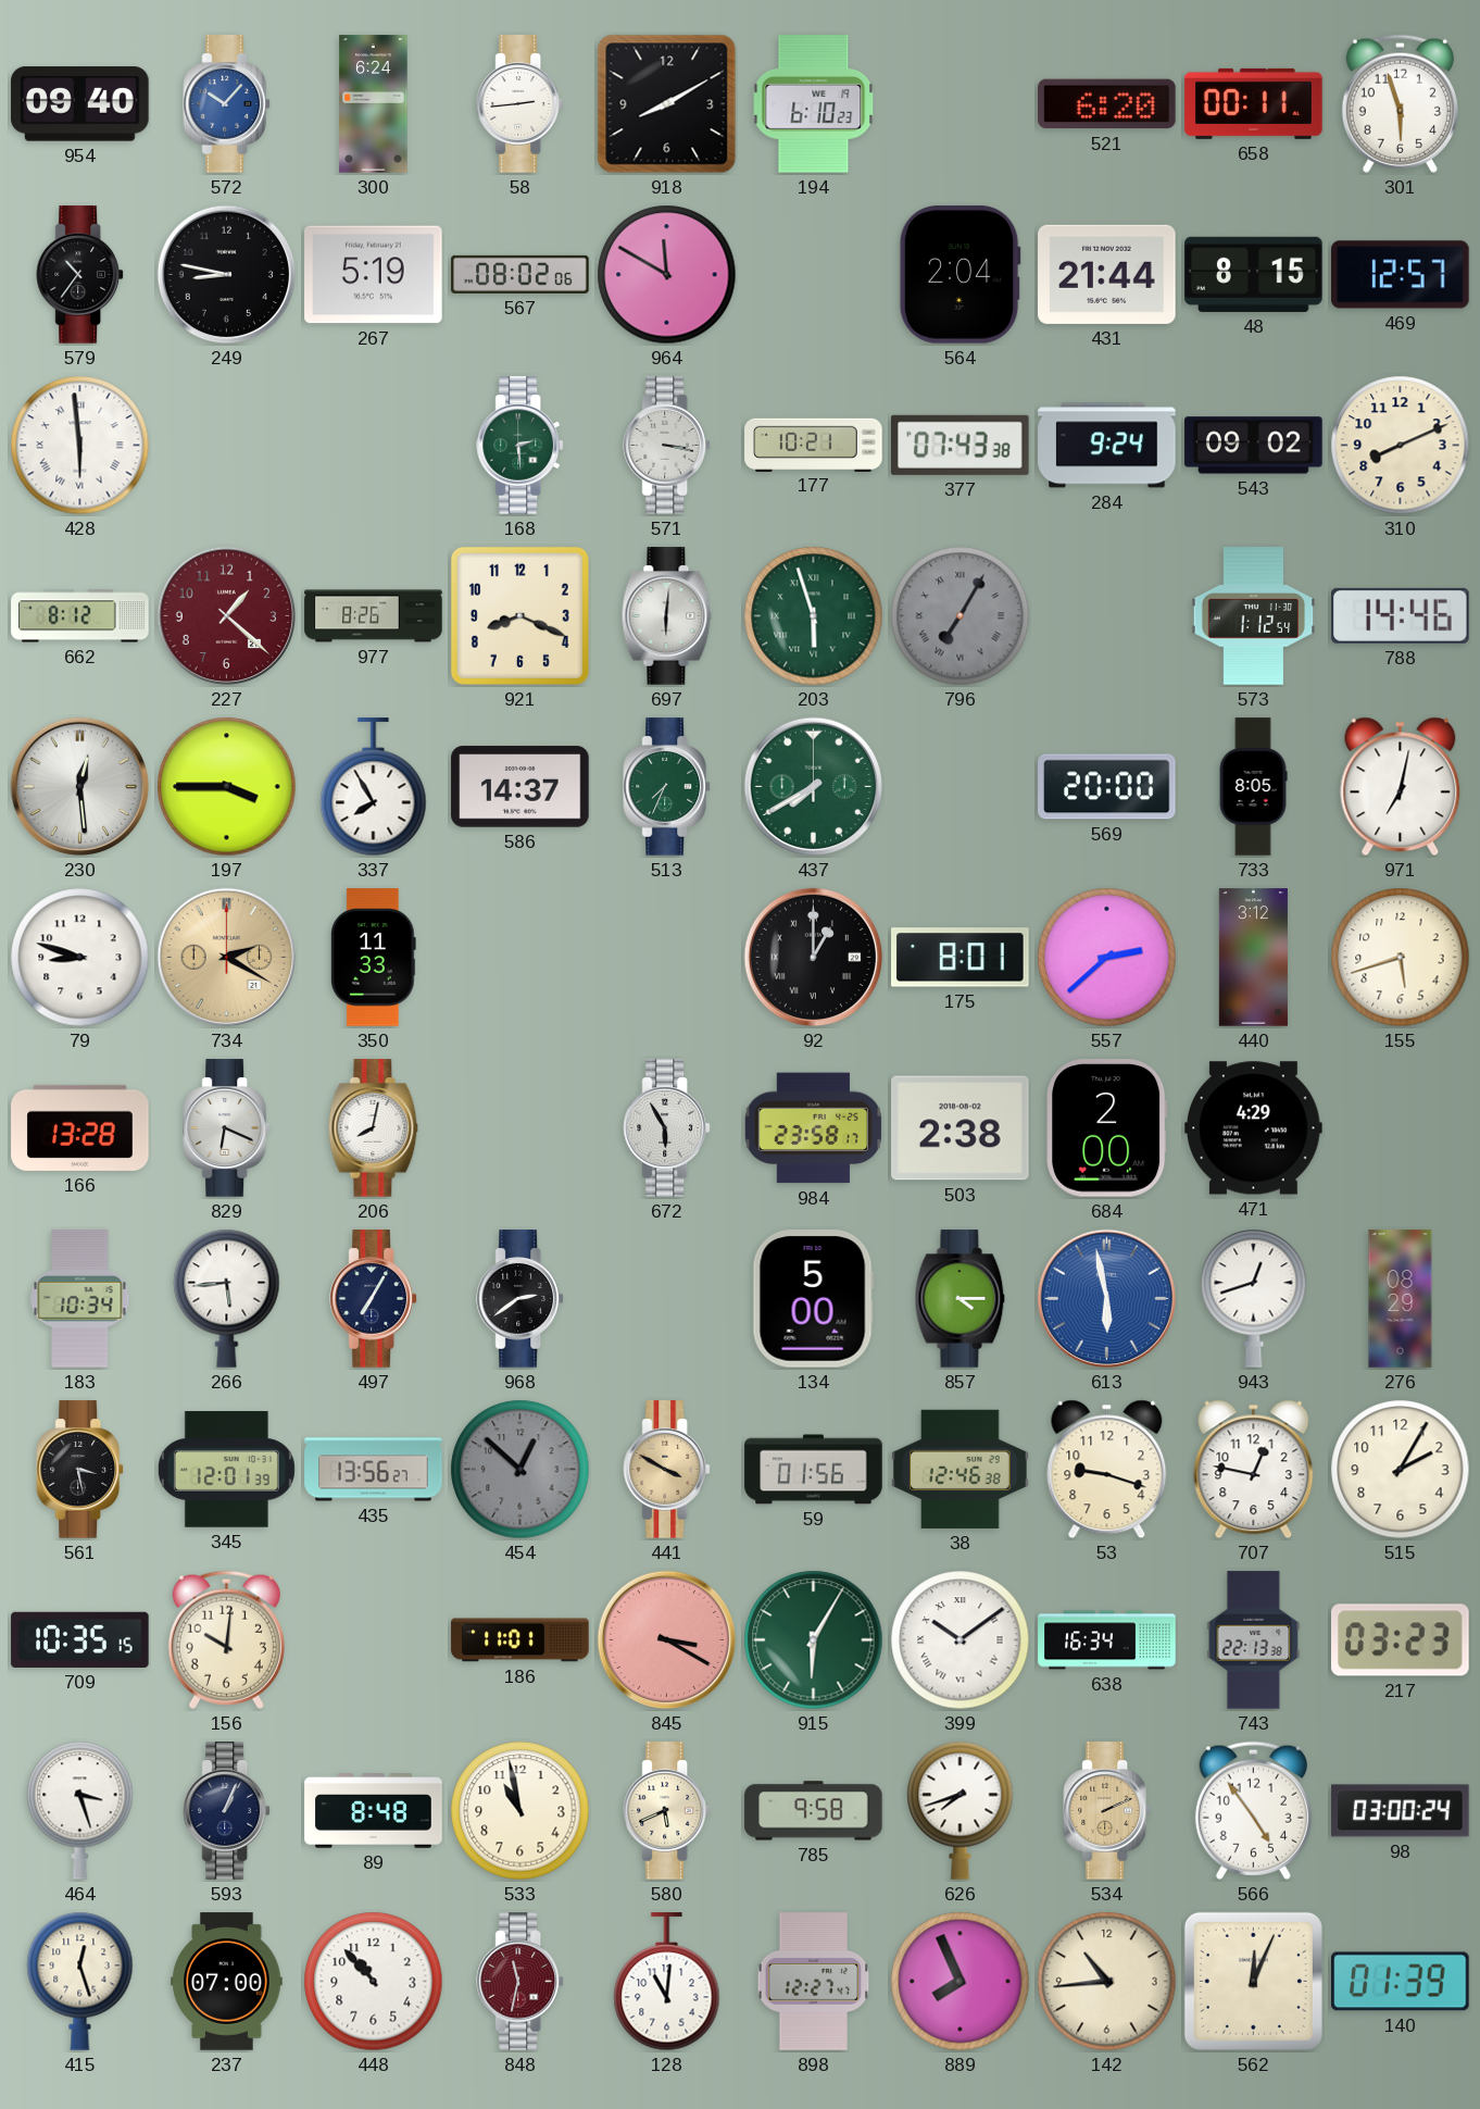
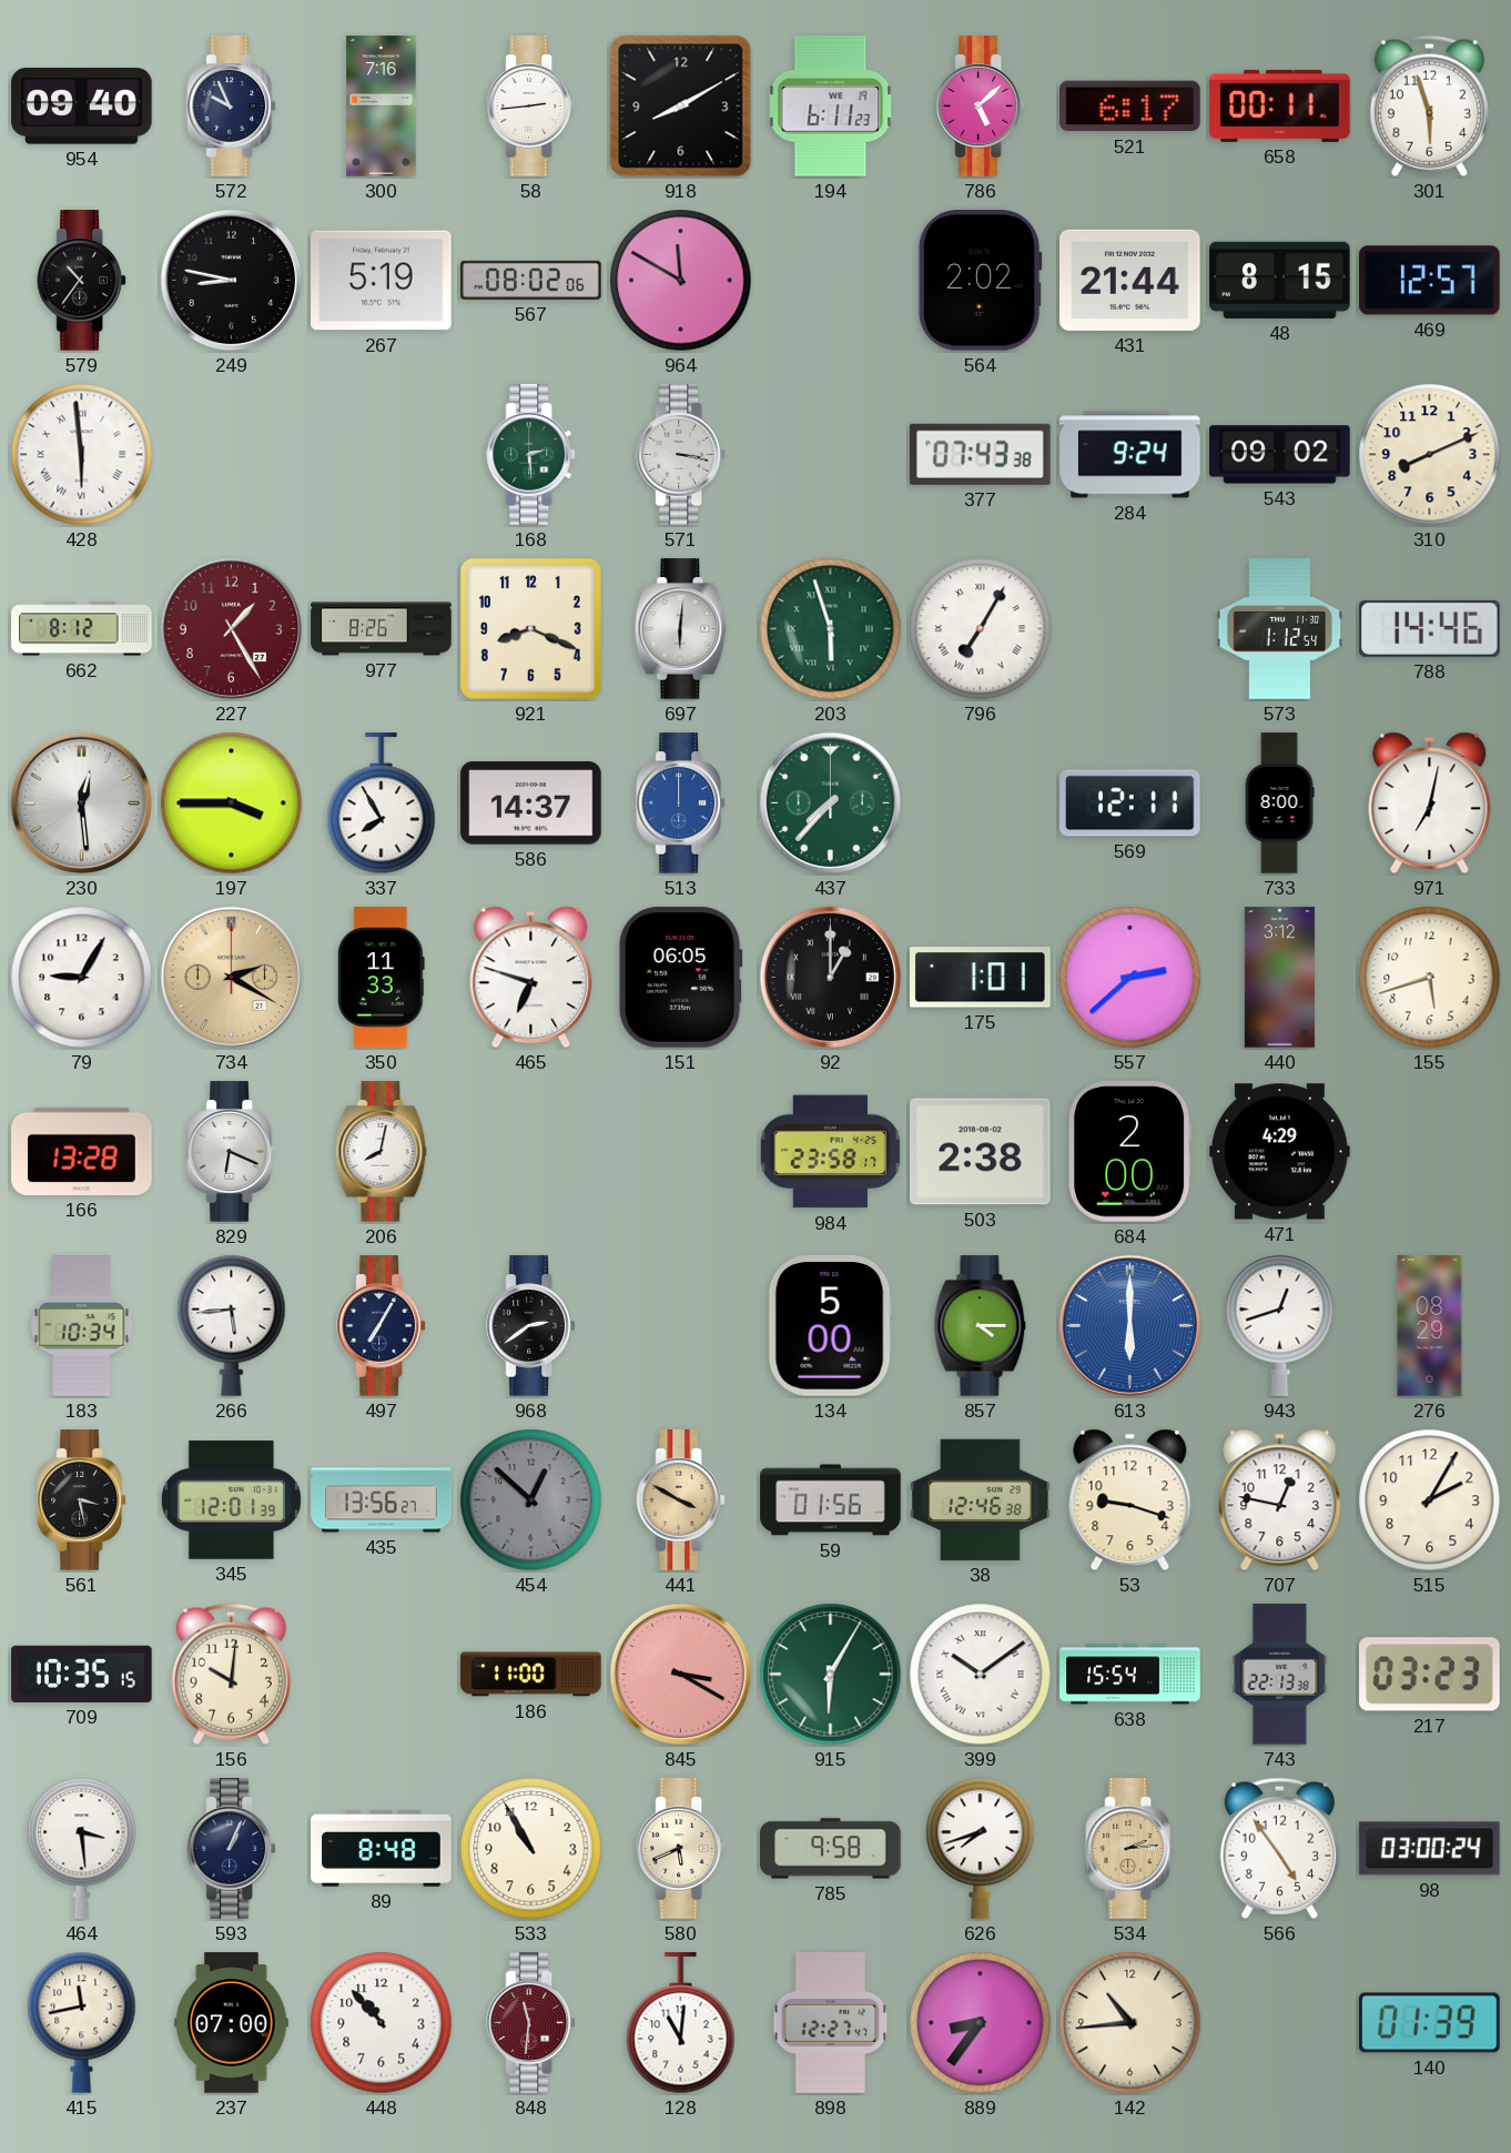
572: 10:07 -> 9:56 (231, 107)
572 dial: blue -> navy (231, 107)
300: 6:24 -> 7:16 (382, 107)
194: 6:10 -> 6:11 (831, 107)
786: none -> 5:08 (980, 107)
521: 6:20 -> 6:17 (1130, 107)
564: 2:04 -> 2:02 (980, 281)
177: 10:21 -> none (814, 445)
227: 1:22 -> 1:25 (232, 629)
796 dial: grey -> white (981, 629)
513: 7:34 -> 12:00 (680, 803)
513 dial: green -> blue (680, 803)
437: 7:40 -> 7:37 (831, 803)
569: 20:00 -> 12:11 (1130, 803)
733: 8:05 -> 8:00 (1279, 803)
79: 8:48 -> 9:05 (82, 978)
465: none -> 6:48 (531, 978)
151: none -> 06:05 (680, 978)
175: 8:01 -> 1:01 (981, 978)
672: 5:55 -> none (666, 1128)
613: 5:58 -> 6:00 (1130, 1326)
186: 11:01 -> 11:00 (531, 1675)
638: 16:34 -> 15:54 (1130, 1675)
464: 3:27 -> 3:29 (82, 1848)
533: 10:58 -> 10:55 (531, 1849)
534: 2:11 -> 2:14 (1129, 1849)
415: 12:27 -> 11:43 (82, 2022)
848: 11:32 -> 11:31 (530, 2023)
889: 7:56 -> 8:36 (981, 2023)
562: 12:04 -> none (1253, 1981)
